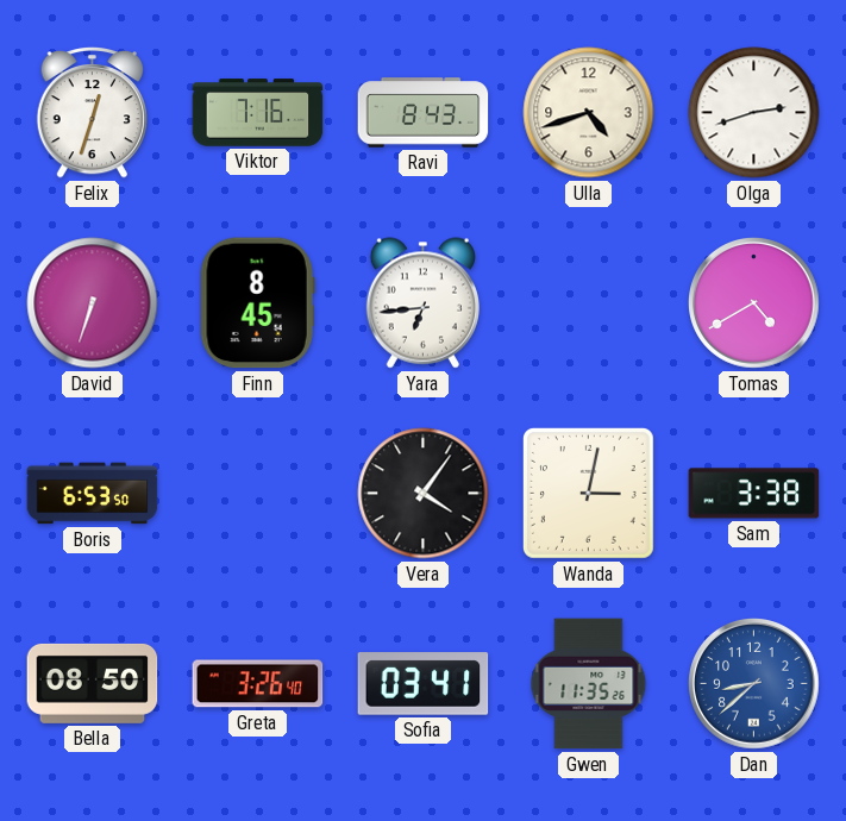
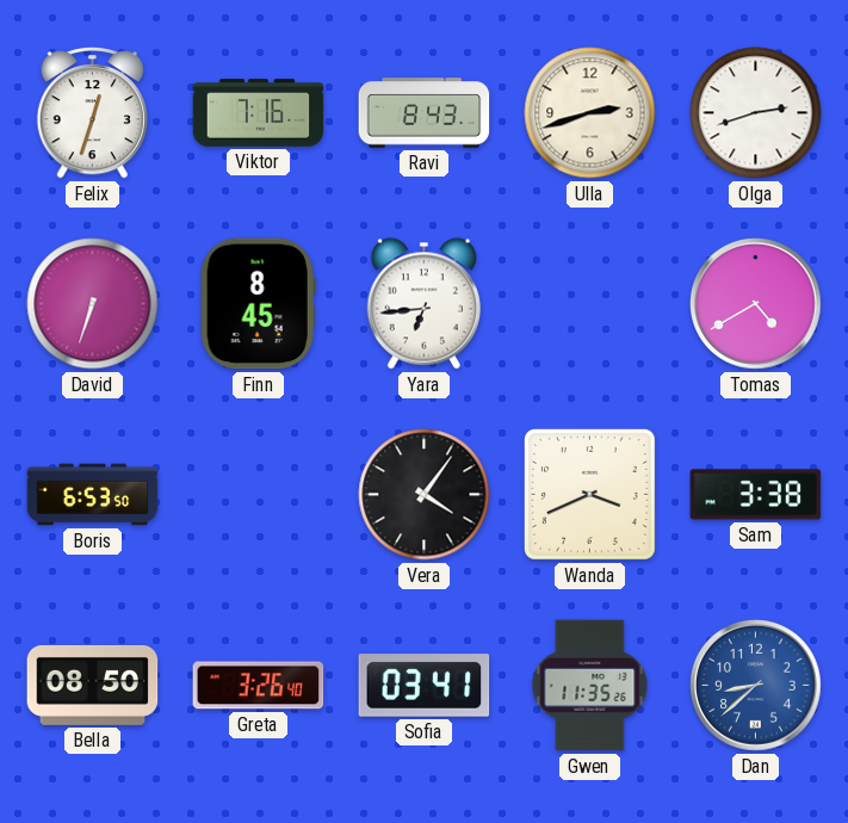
Ulla: 4:42 -> 2:42 (590, 113)
Wanda: 3:02 -> 3:41 (589, 494)
